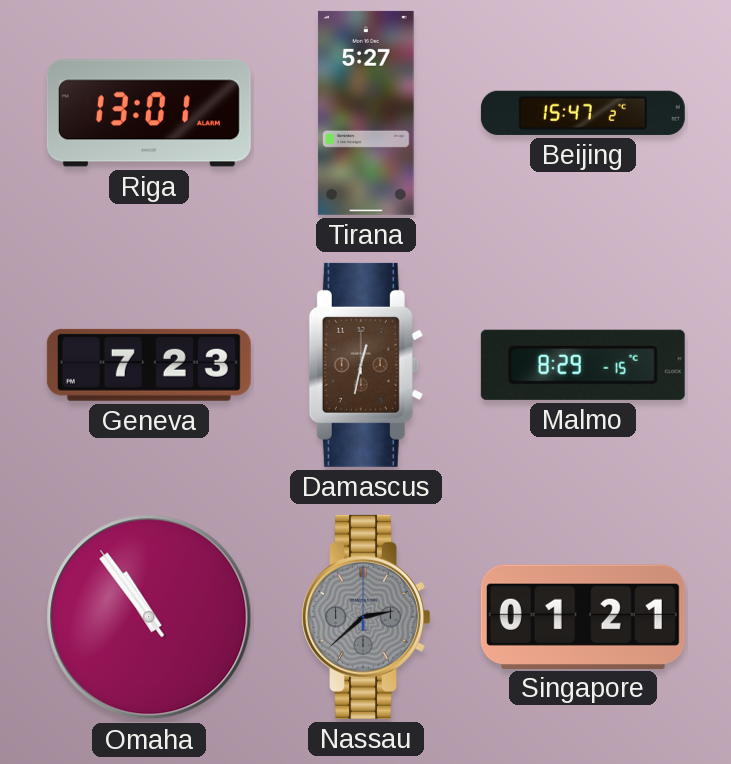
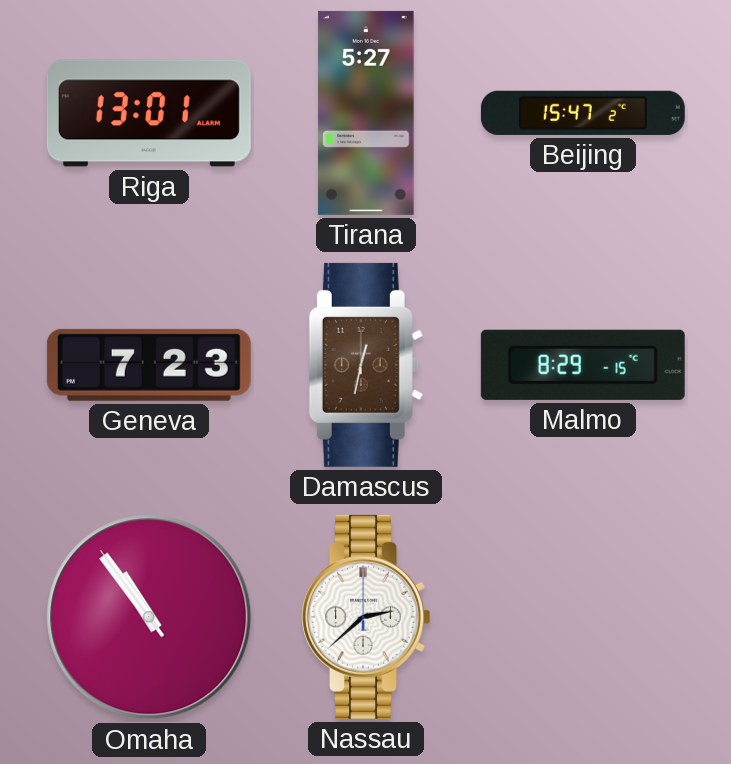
Nassau dial: grey -> white (366, 617)
Singapore: 01:21 -> none (583, 616)
